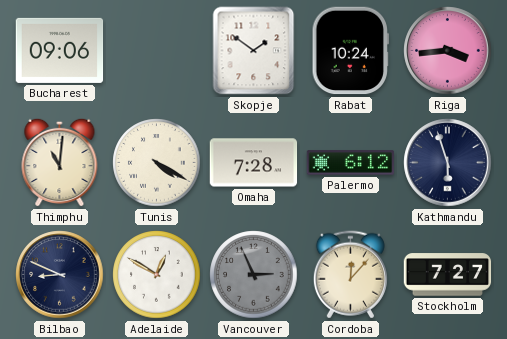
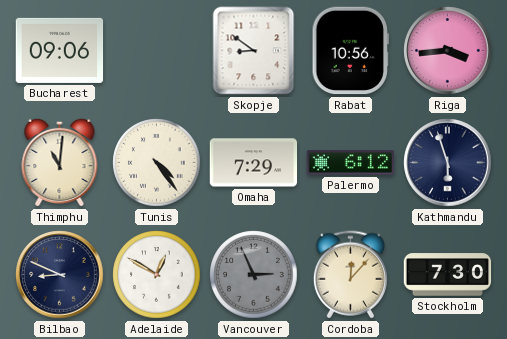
Skopje: 1:51 -> 8:51 (254, 51)
Rabat: 10:24 -> 10:56 (350, 51)
Tunis: 4:20 -> 4:24 (157, 163)
Omaha: 7:28 -> 7:29 (254, 163)
Stockholm: 7:27 -> 7:30 (448, 275)
